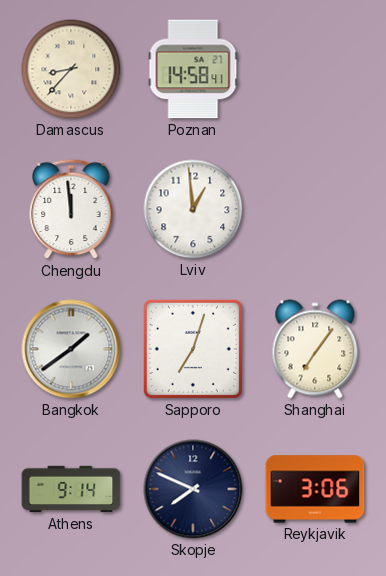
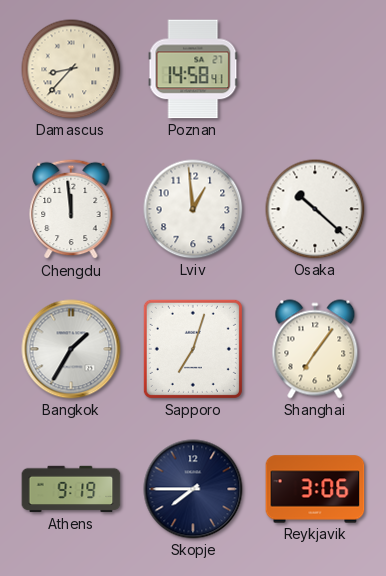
Osaka: none -> 10:22 (315, 209)
Bangkok: 1:39 -> 1:35 (71, 349)
Athens: 9:14 -> 9:19 (71, 489)
Skopje: 7:49 -> 7:45 (193, 489)
